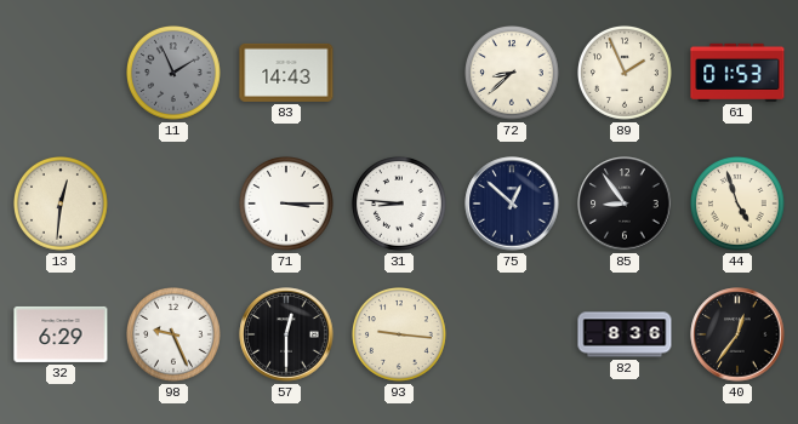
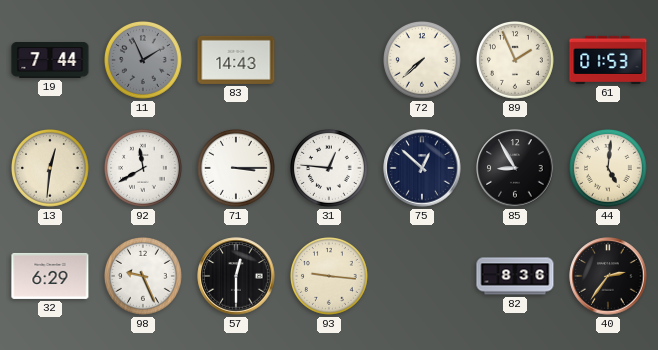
19: none -> 7:44 (50, 61)
72: 8:38 -> 7:38 (423, 61)
92: none -> 11:40 (144, 169)
31: 8:46 -> 12:46 (330, 169)
85: 8:54 -> 8:55 (515, 168)
44: 4:57 -> 5:01 (609, 169)
40: 12:36 -> 2:36 (608, 276)
